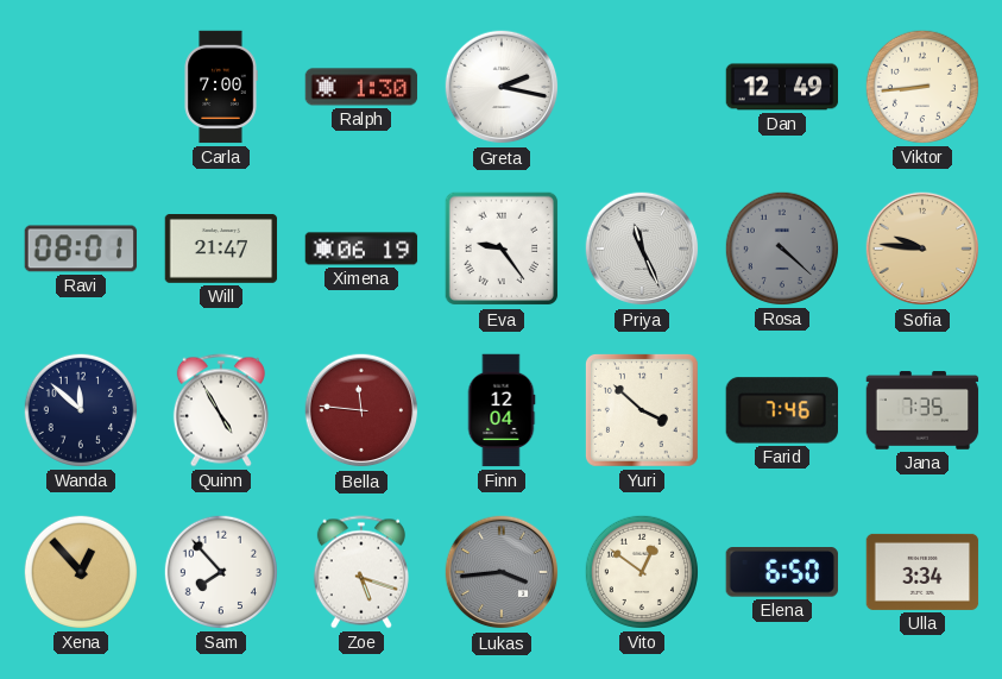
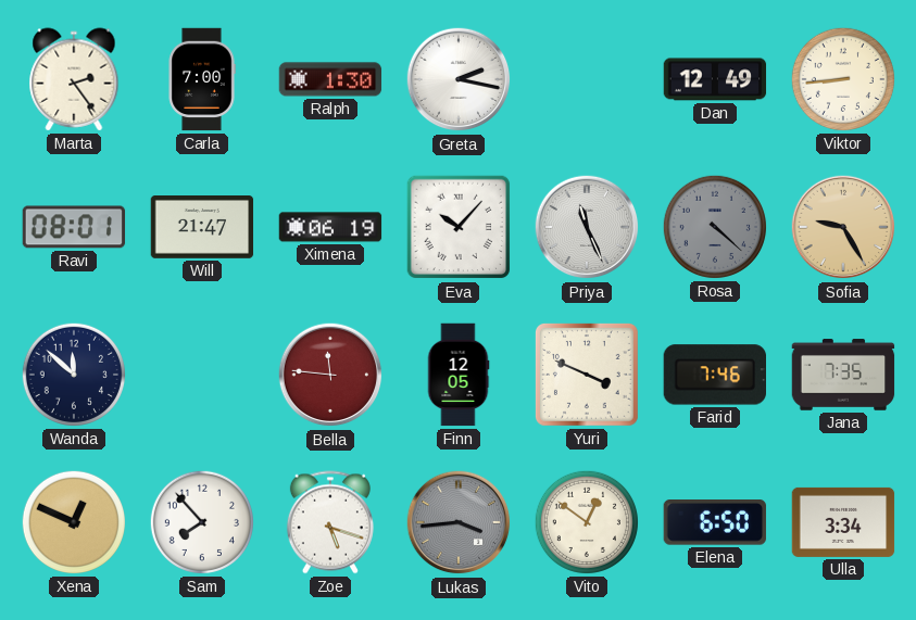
Marta: none -> 2:24 (74, 79)
Eva: 9:24 -> 10:07 (459, 227)
Sofia: 9:46 -> 9:25 (843, 227)
Quinn: 4:55 -> none (221, 410)
Finn: 12:04 -> 12:05 (459, 375)
Yuri: 3:52 -> 3:49 (587, 375)
Xena: 12:53 -> 12:49 (74, 522)
